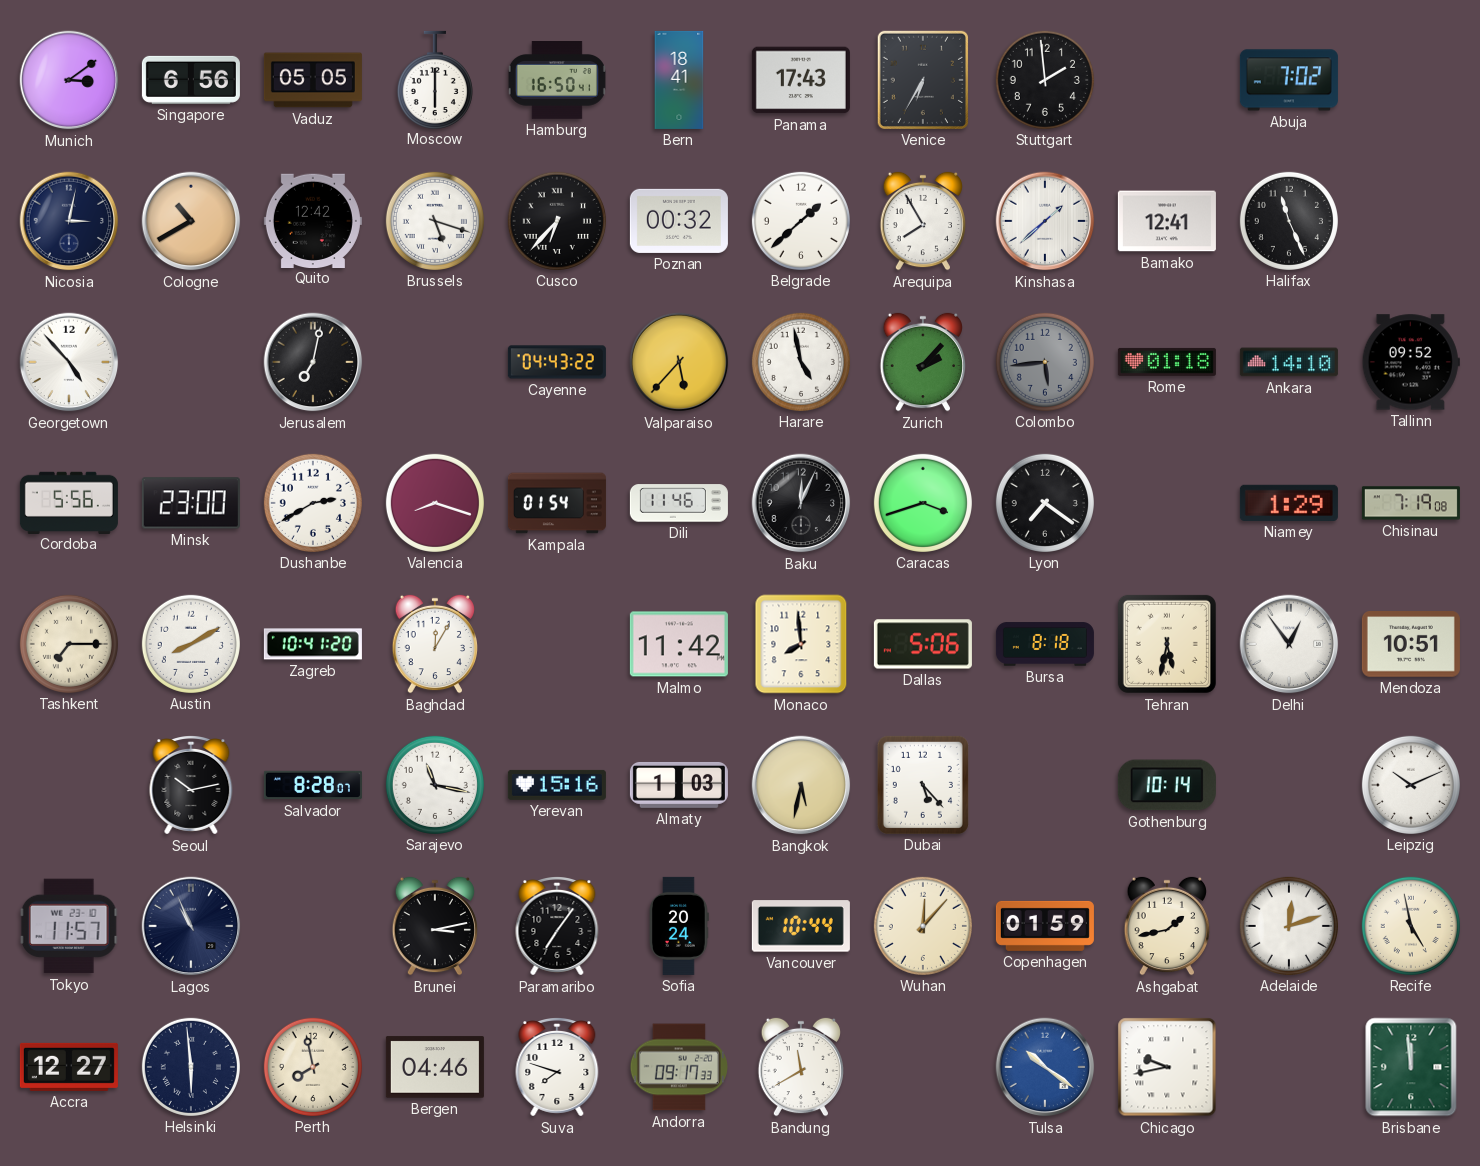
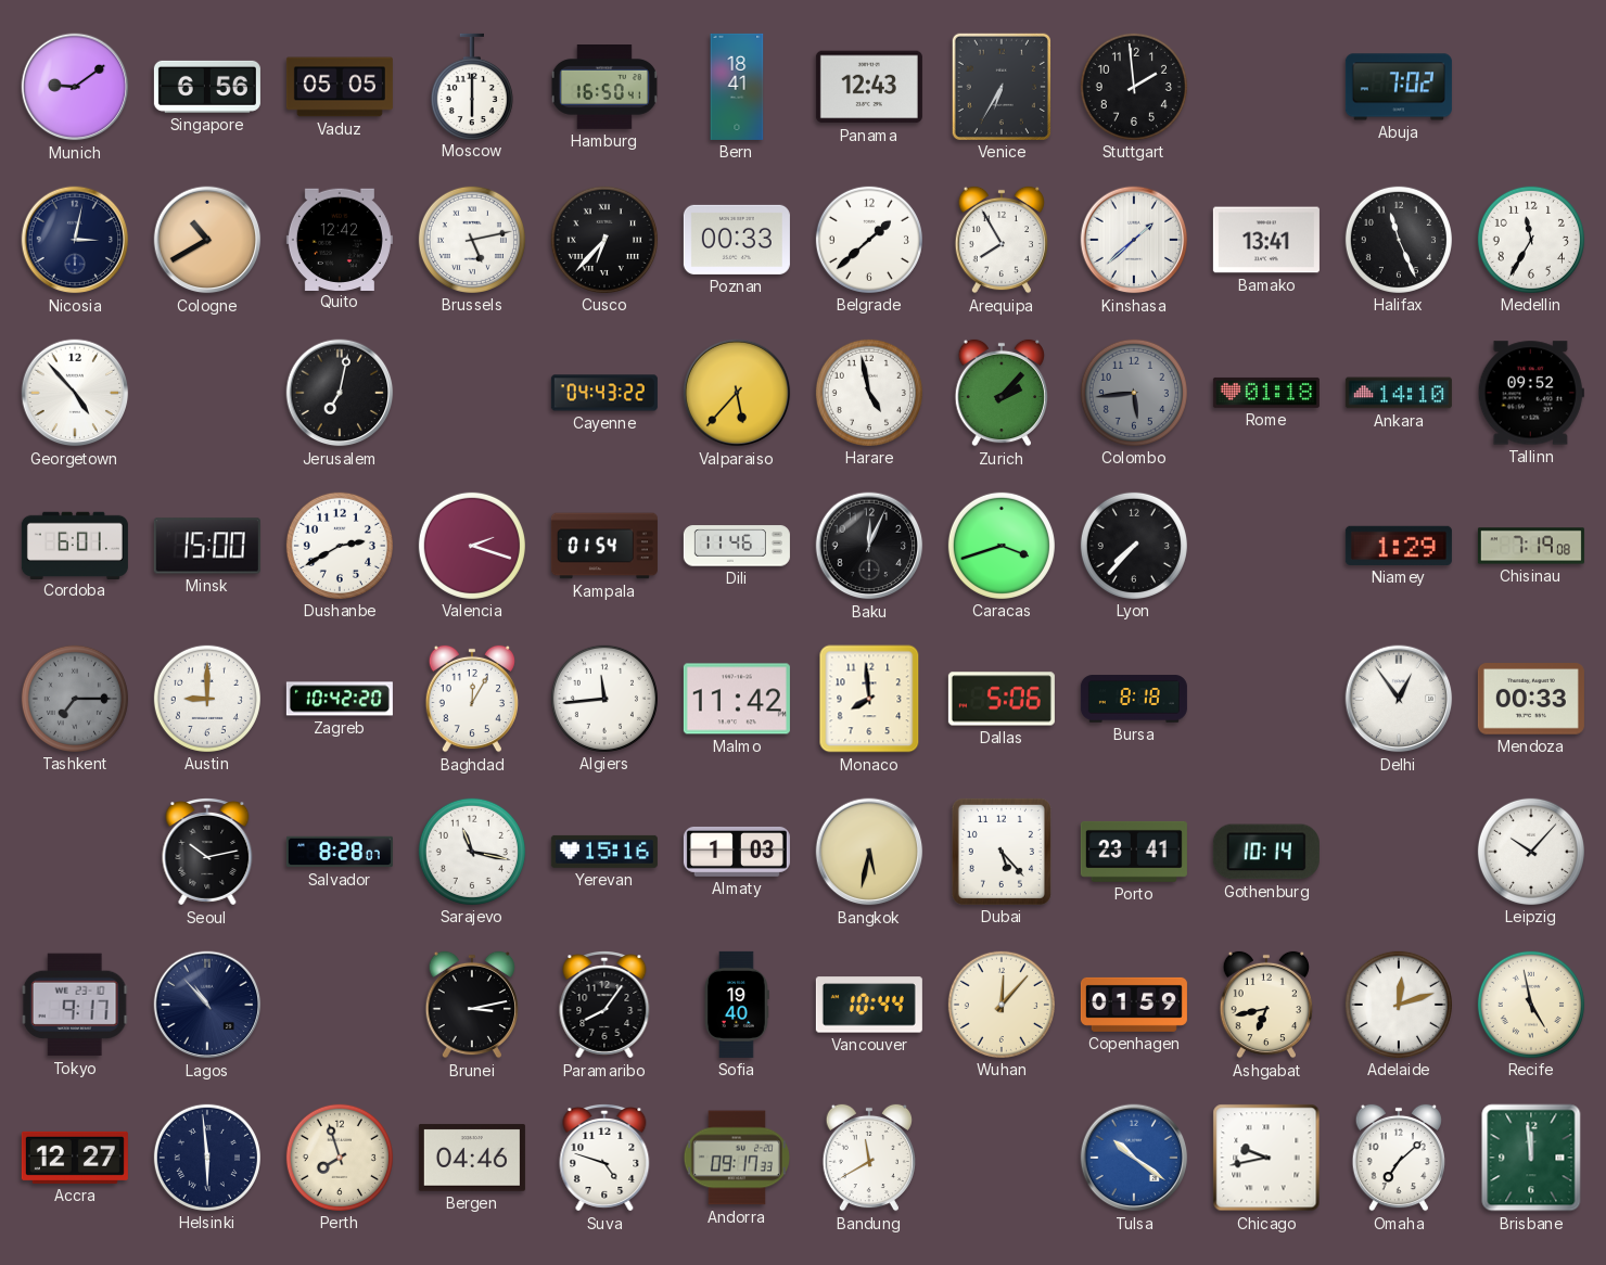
Munich: 3:09 -> 9:09 (75, 87)
Panama: 17:43 -> 12:43 (869, 87)
Brussels: 5:18 -> 5:13 (472, 240)
Poznan: 00:32 -> 00:33 (737, 240)
Bamako: 12:41 -> 13:41 (1266, 240)
Medellin: none -> 11:35 (1531, 240)
Cordoba: 5:56 -> 6:01 (75, 545)
Minsk: 23:00 -> 15:00 (207, 546)
Valencia: 8:18 -> 2:18 (472, 546)
Lyon: 7:21 -> 7:37 (1134, 546)
Tashkent dial: cream -> grey (75, 699)
Austin: 8:10 -> 9:00 (207, 699)
Zagreb: 10:41 -> 10:42 (340, 699)
Algiers: none -> 11:44 (604, 699)
Tehran: 5:32 -> none (1167, 644)
Mendoza: 10:51 -> 00:33 (1531, 700)
Porto: none -> 23:41 (1134, 852)
Leipzig: 10:11 -> 10:07 (1531, 852)
Tokyo: 11:57 -> 9:17 (75, 1005)
Lagos: 10:56 -> 10:53 (207, 1005)
Paramaribo: 7:06 -> 8:06 (604, 1006)
Sofia: 20:24 -> 19:40 (737, 1005)
Ashgabat: 1:43 -> 6:43 (1265, 1005)
Perth: 7:58 -> 7:57 (340, 1158)
Suva: 7:48 -> 4:48 (604, 1159)
Omaha: none -> 7:08 (1398, 1158)
